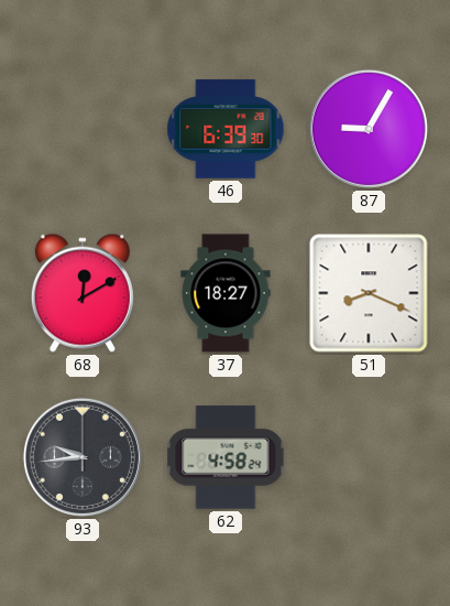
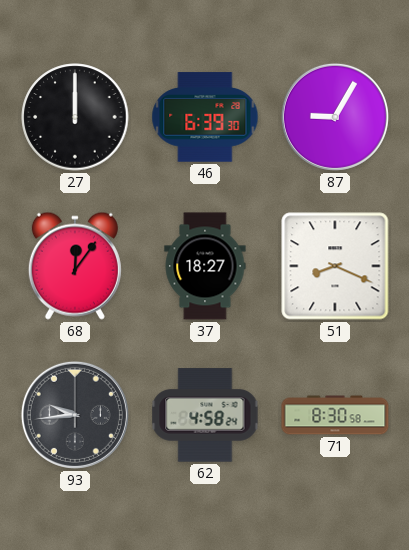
27: none -> 12:00 (75, 117)
68: 12:10 -> 12:06 (75, 266)
71: none -> 8:30 (335, 415)
